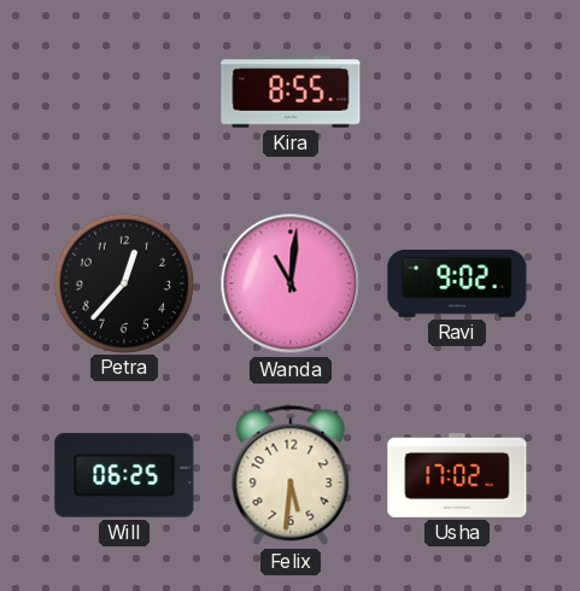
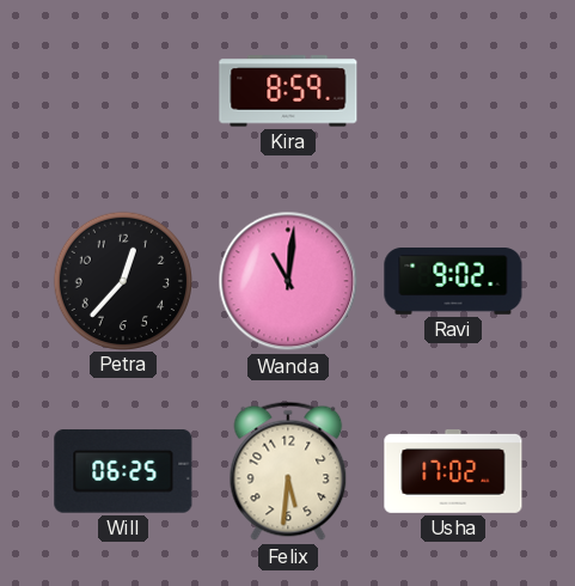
Kira: 8:55 -> 8:59 (288, 91)
